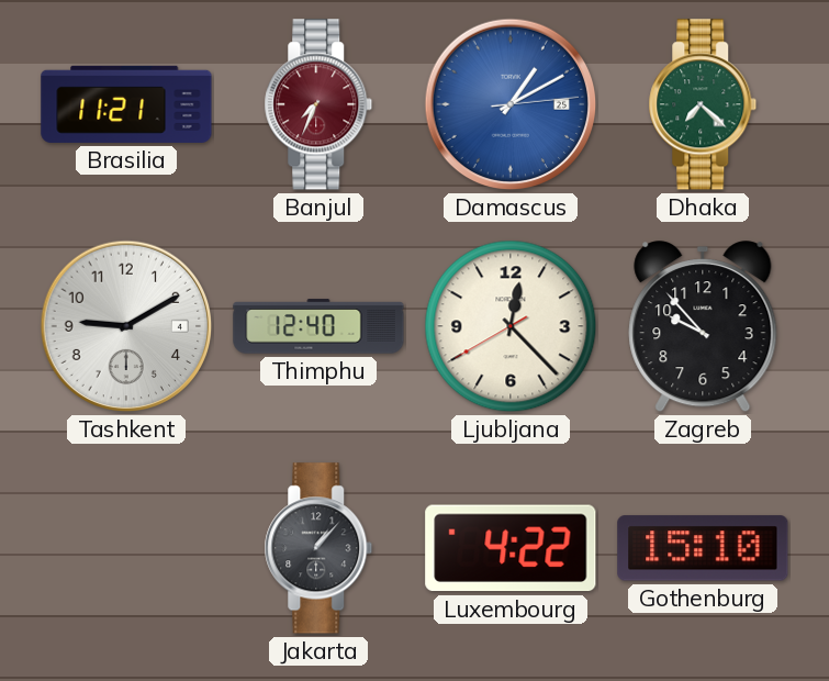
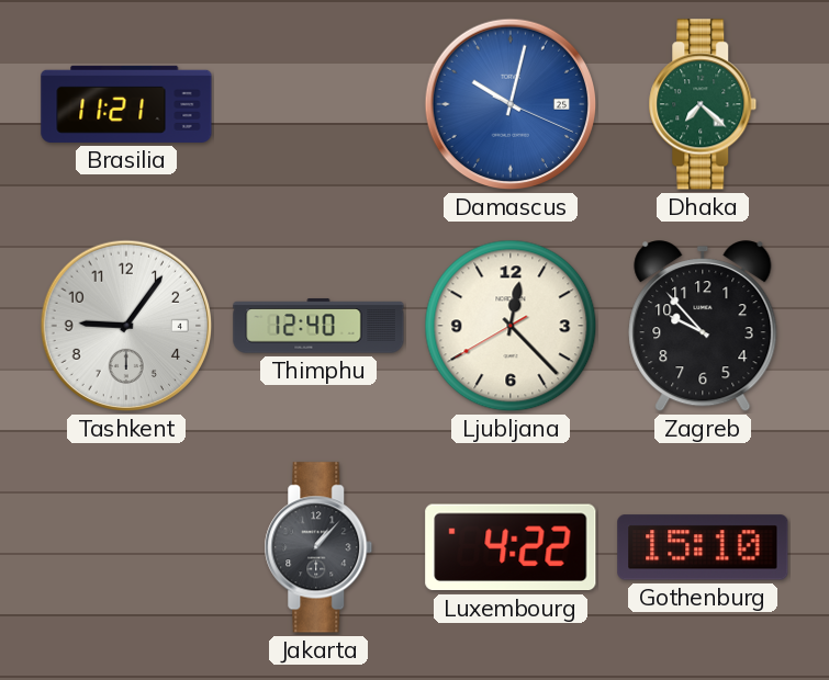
Banjul: 7:34 -> none (318, 104)
Damascus: 1:10 -> 10:02 (511, 104)
Tashkent: 9:10 -> 9:06 (126, 326)
